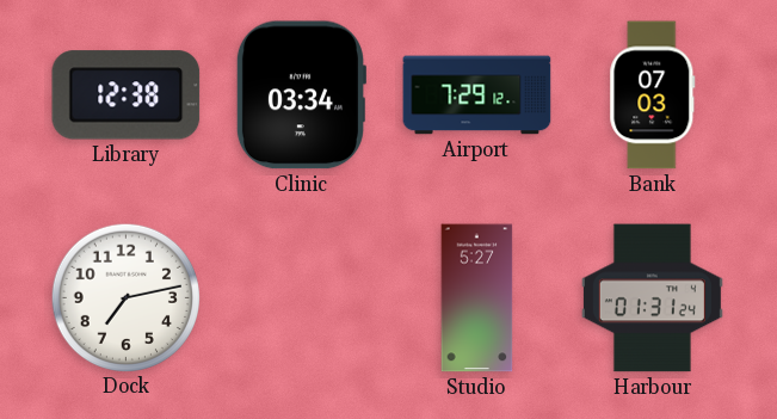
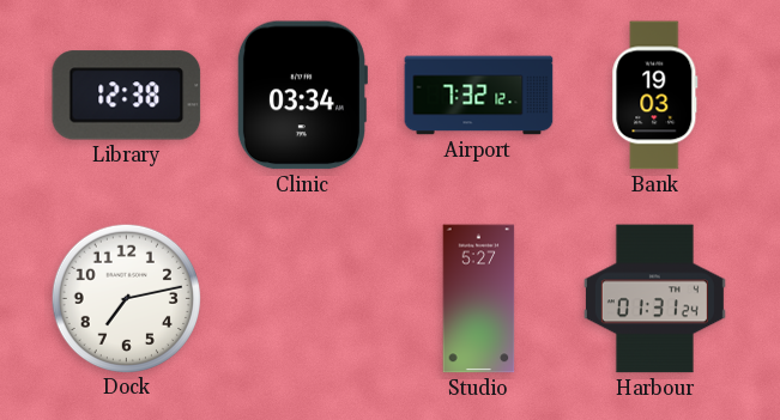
Airport: 7:29 -> 7:32 (479, 96)
Bank: 07:03 -> 19:03 (655, 96)
